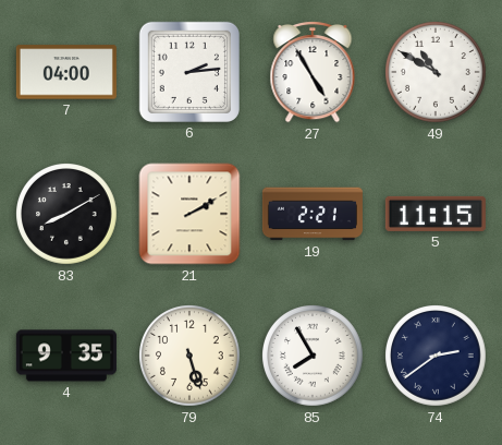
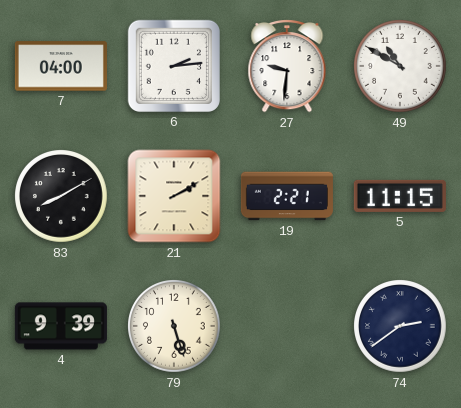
27: 4:55 -> 9:31 (287, 67)
4: 9:35 -> 9:39 (61, 326)
85: 7:55 -> none (314, 357)
